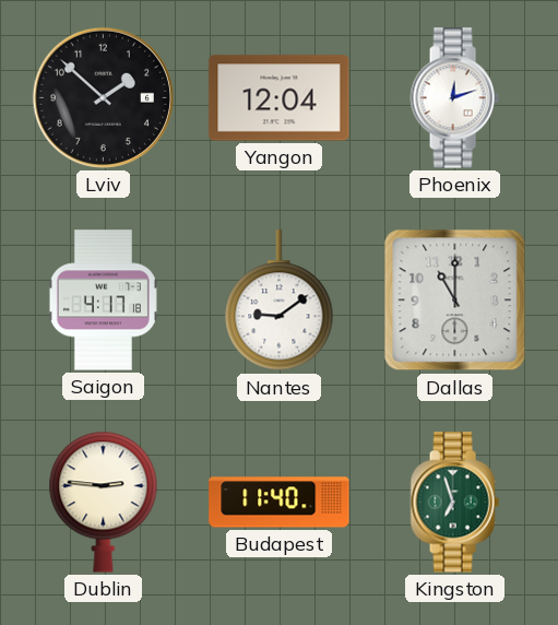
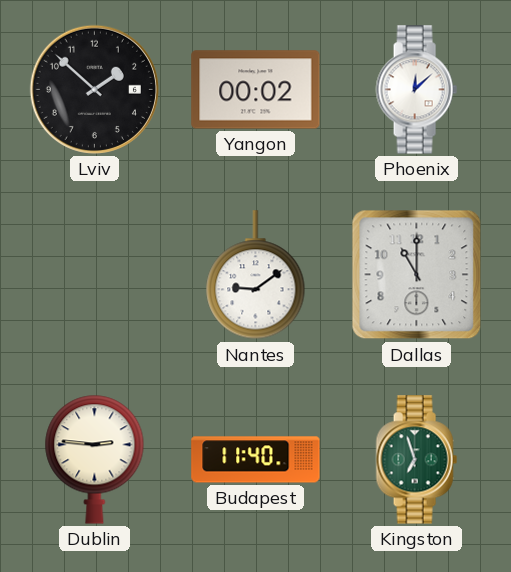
Yangon: 12:04 -> 00:02 (256, 90)
Phoenix: 12:12 -> 12:08 (416, 90)
Saigon: 4:17 -> none (103, 300)
